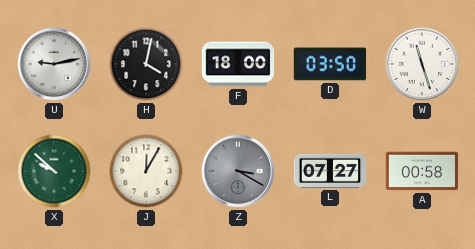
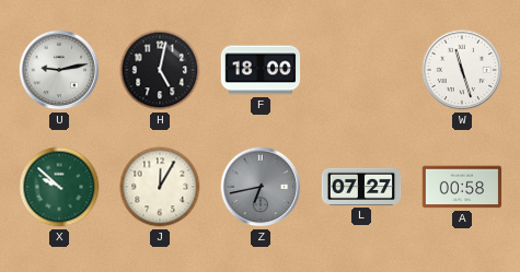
H: 4:02 -> 5:02 (160, 70)
D: 03:50 -> none (330, 64)
Z: 3:20 -> 6:43 (261, 187)
